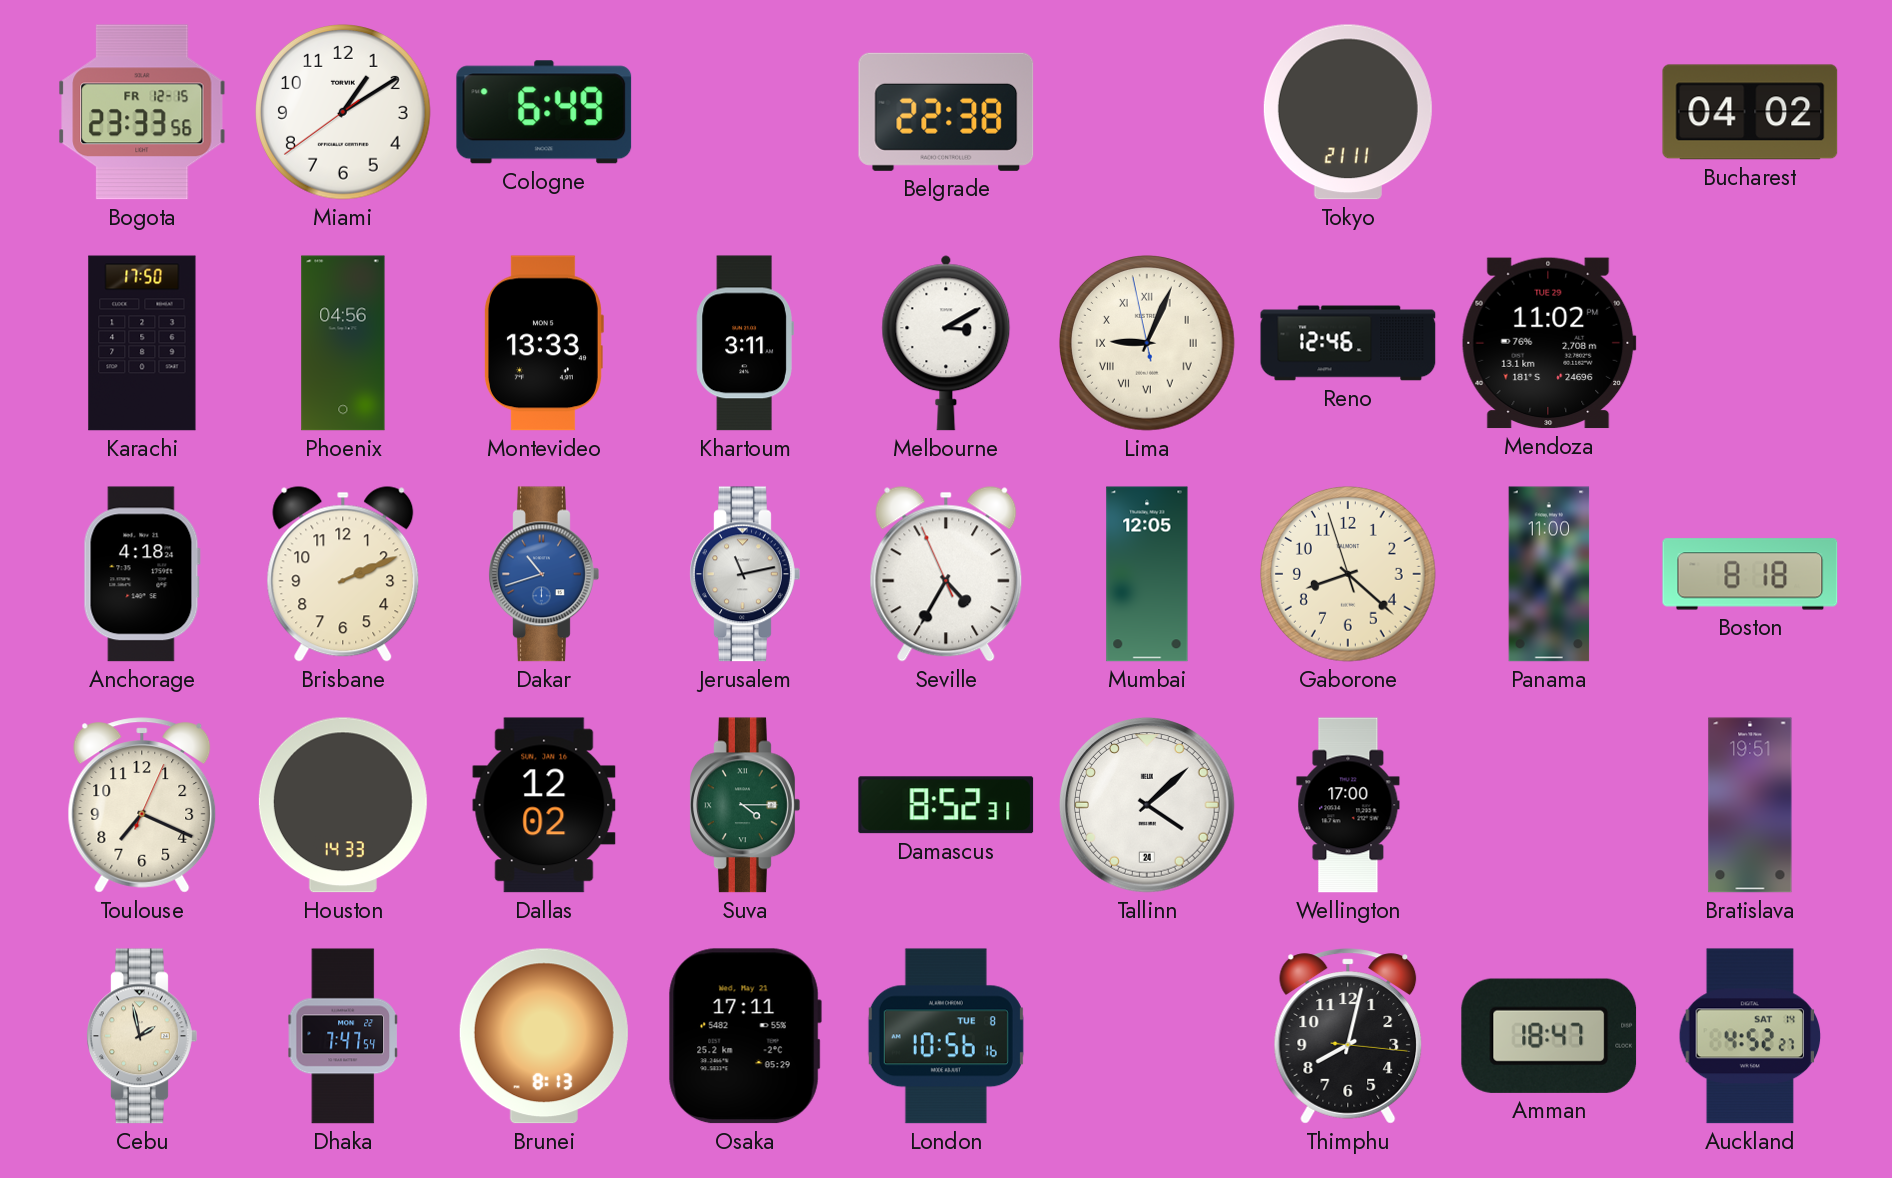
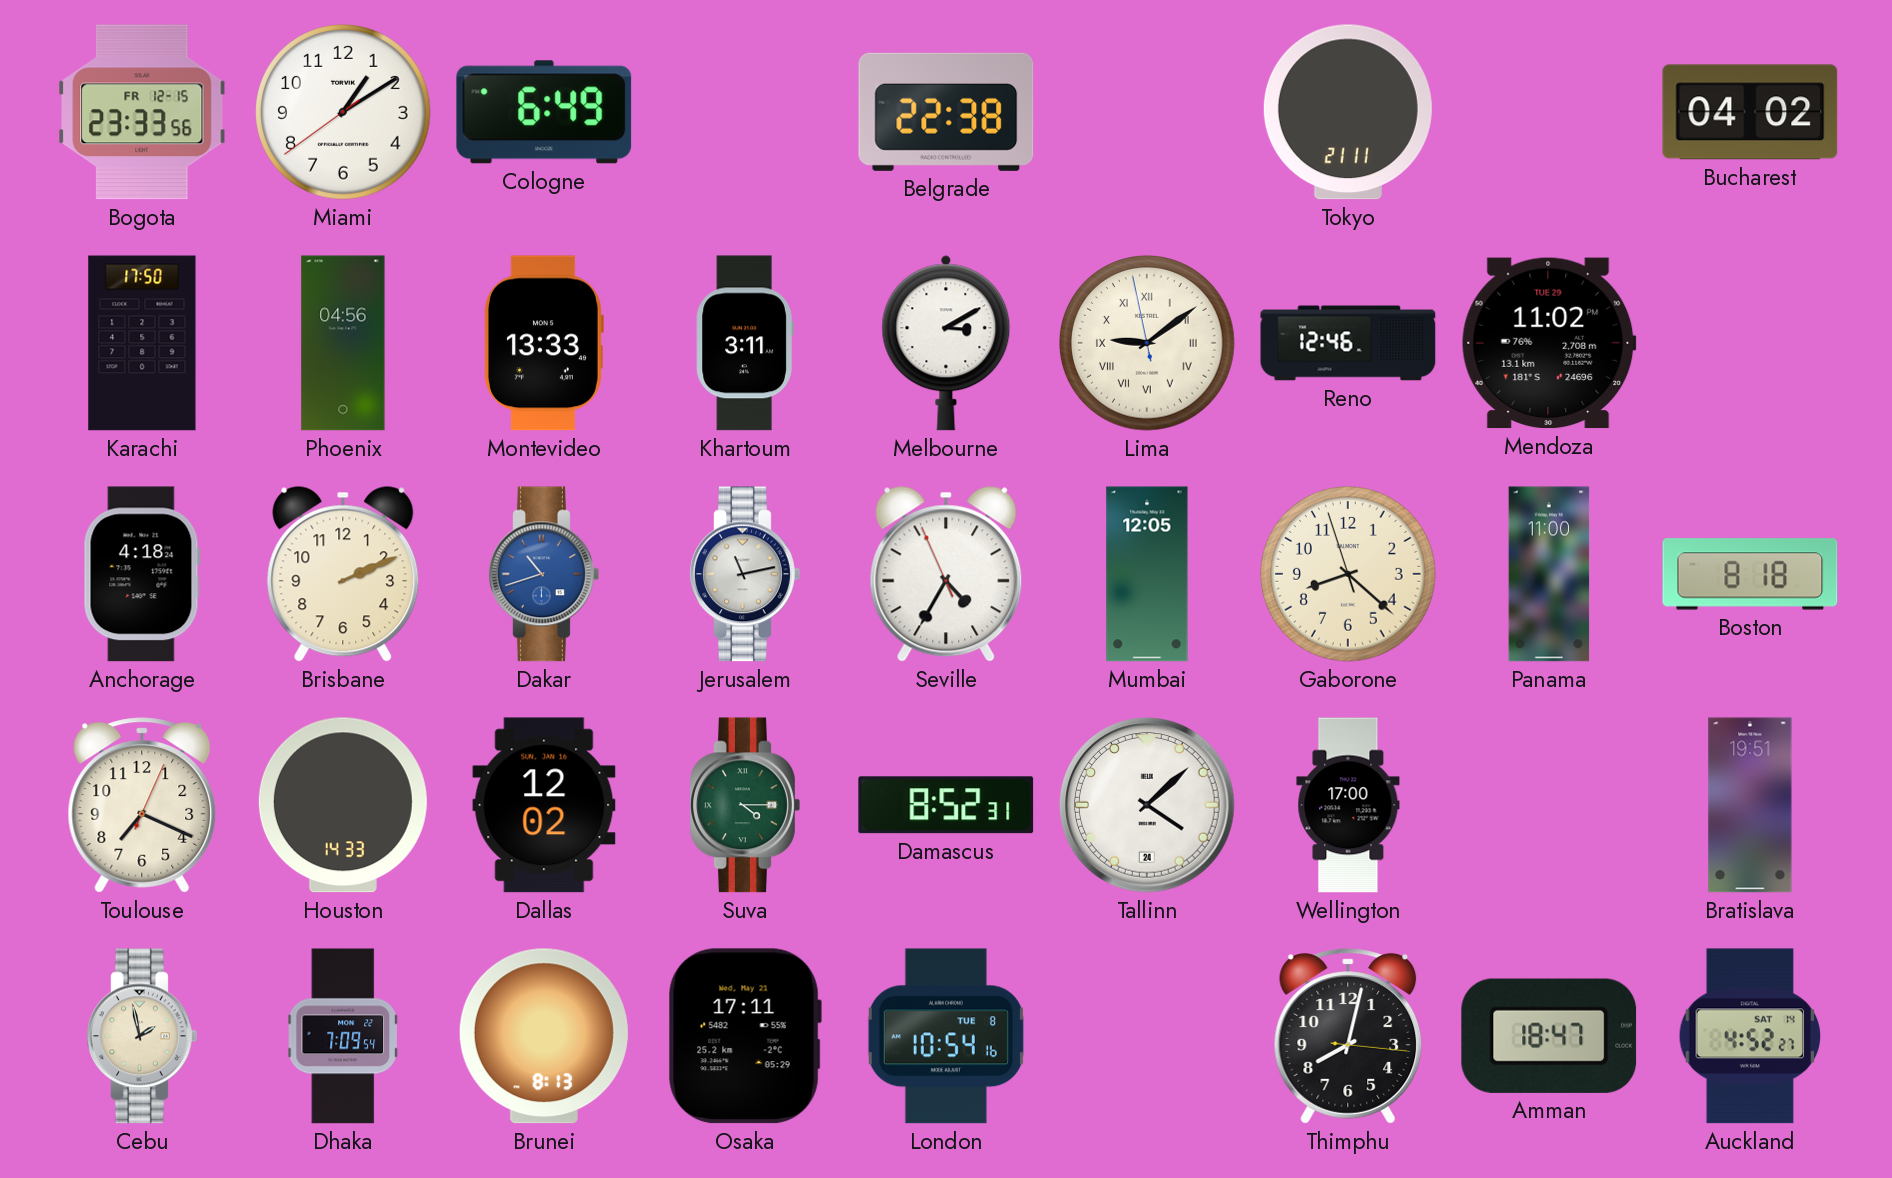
Lima: 9:03 -> 9:08 (1148, 344)
Dhaka: 7:47 -> 7:09 (343, 1036)
London: 10:56 -> 10:54 (946, 1036)
